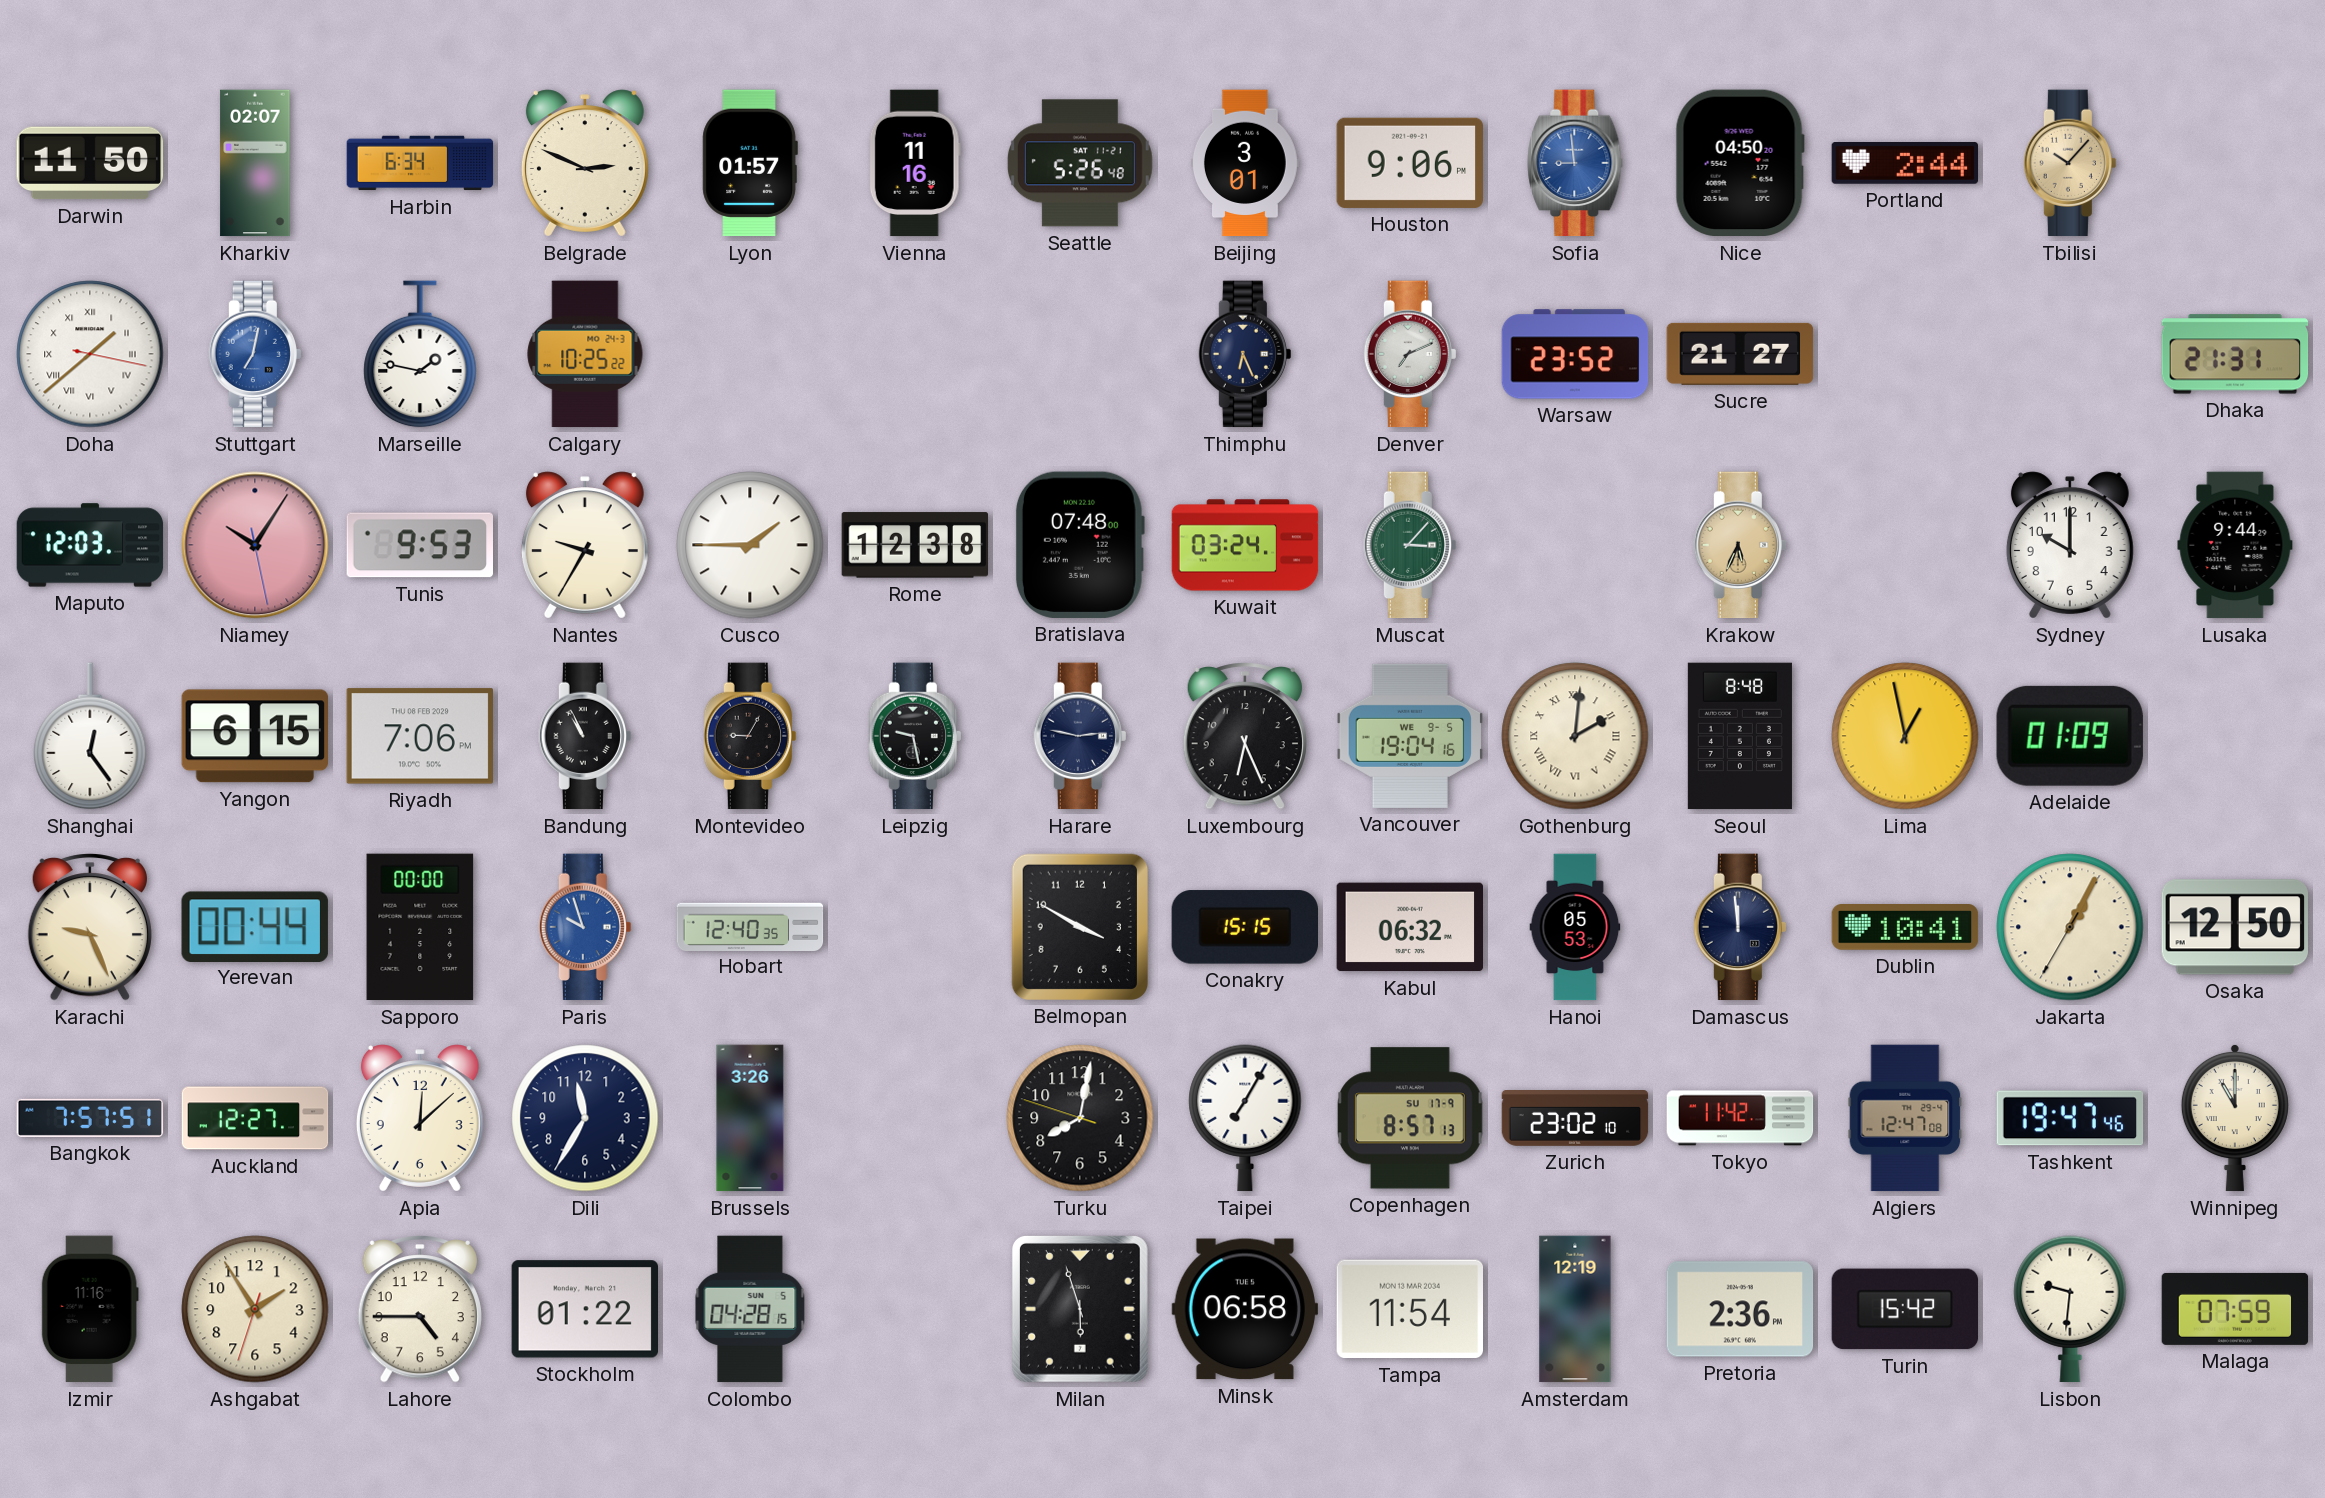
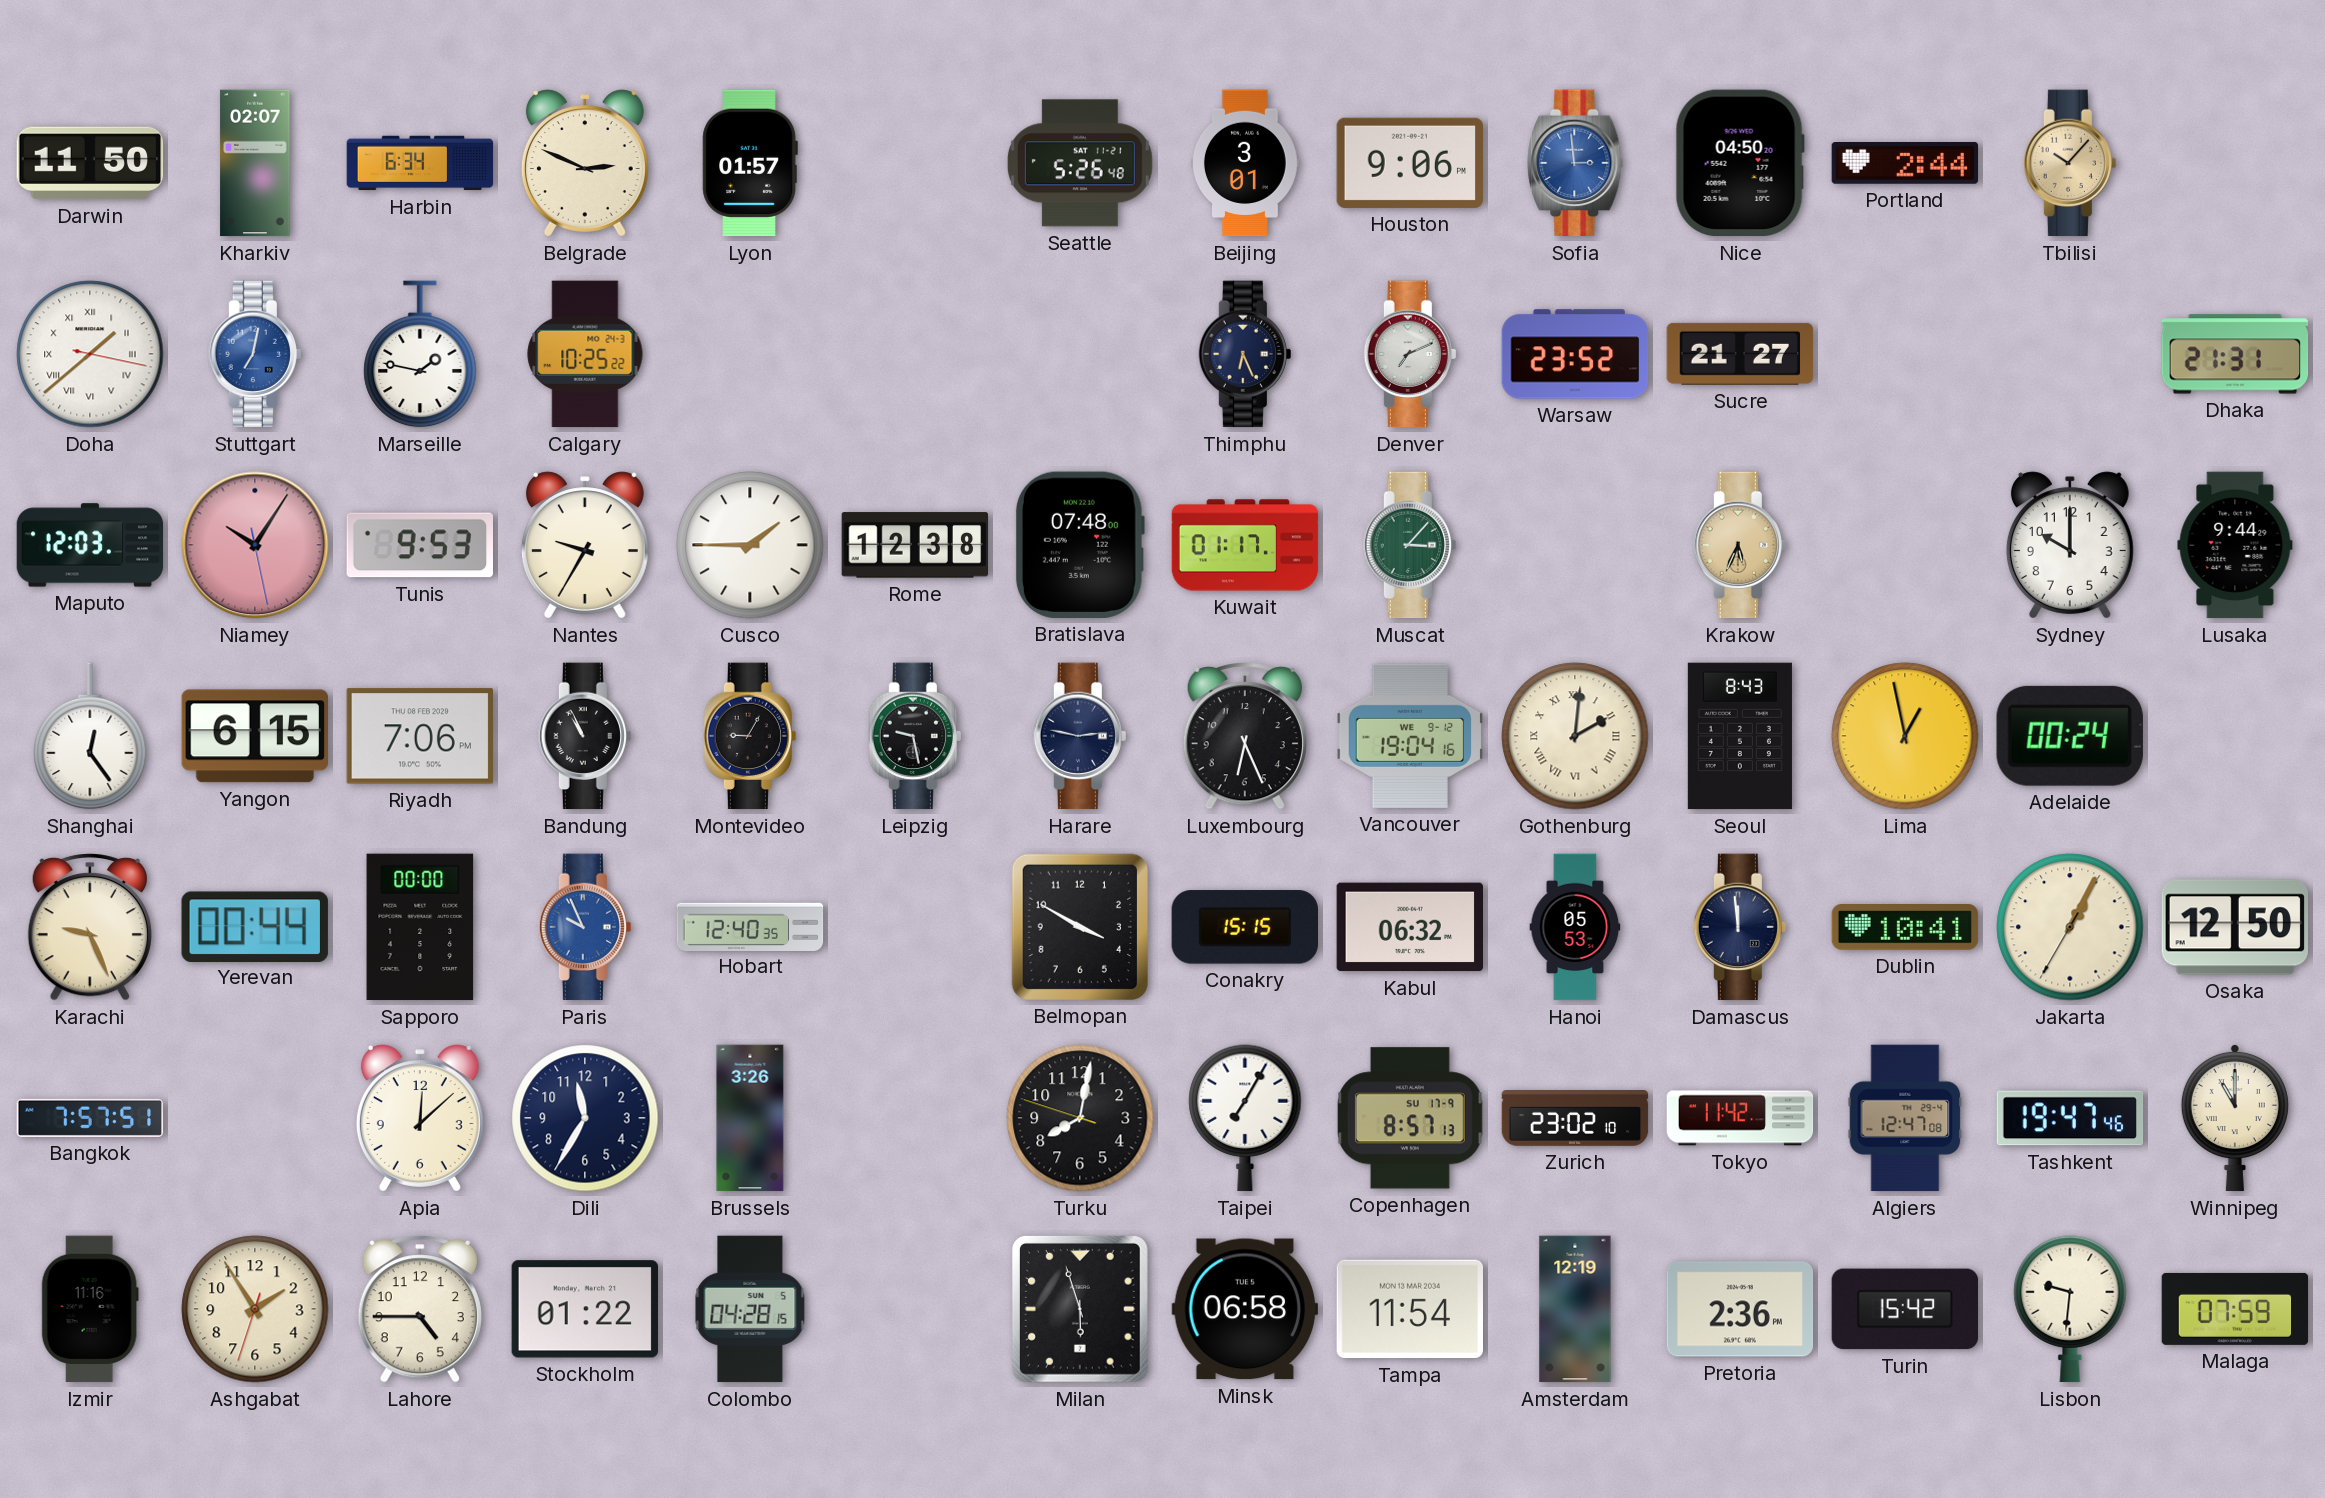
Vienna: 11:16 -> none (915, 163)
Sofia: 8:59 -> 2:59 (1575, 163)
Kuwait: 03:24 -> 01:17 (1245, 545)
Vancouver date: WE 9-5 -> WE 9-12 (1410, 736)
Seoul: 8:48 -> 8:43 (1740, 736)
Adelaide: 01:09 -> 00:24 (2070, 736)
Paris: 9:57 -> 9:56 (585, 927)
Auckland: 12:27 -> none (255, 1118)
